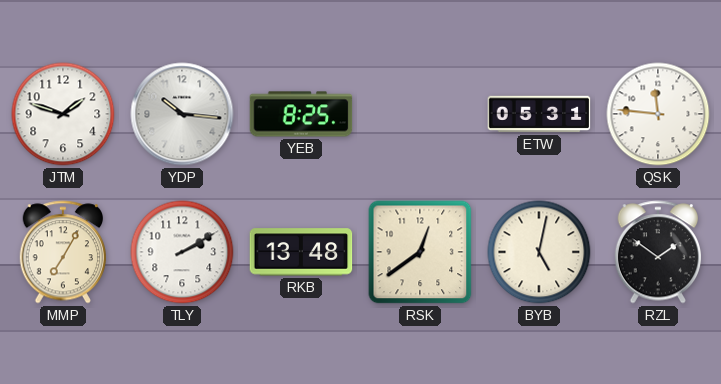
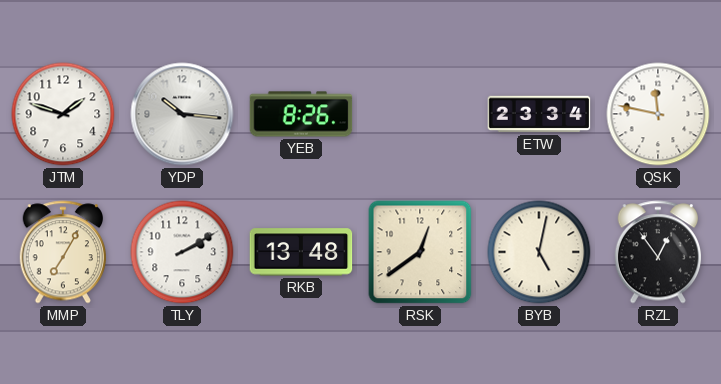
YEB: 8:25 -> 8:26 (301, 114)
ETW: 05:31 -> 23:34 (539, 114)
QSK: 11:46 -> 11:47 (658, 114)
RZL: 1:51 -> 12:54 (657, 252)
